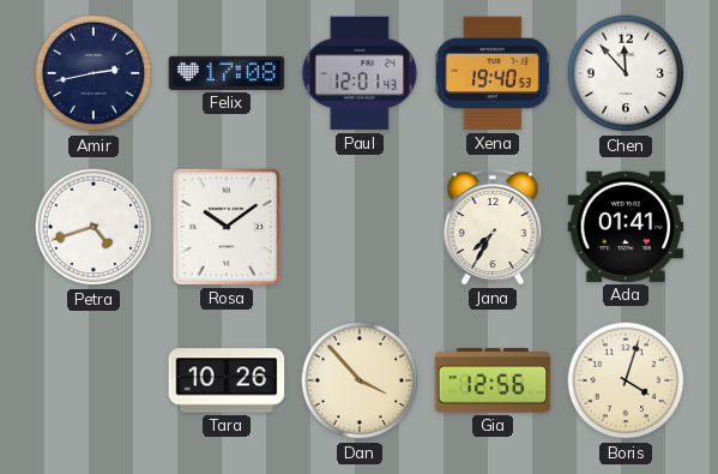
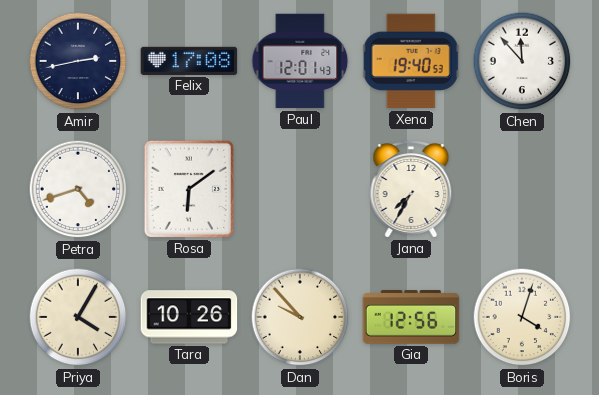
Rosa: 10:09 -> 6:09 (189, 189)
Ada: 01:41 -> none (626, 227)
Priya: none -> 4:05 (78, 317)
Dan: 3:53 -> 9:53 (300, 317)
